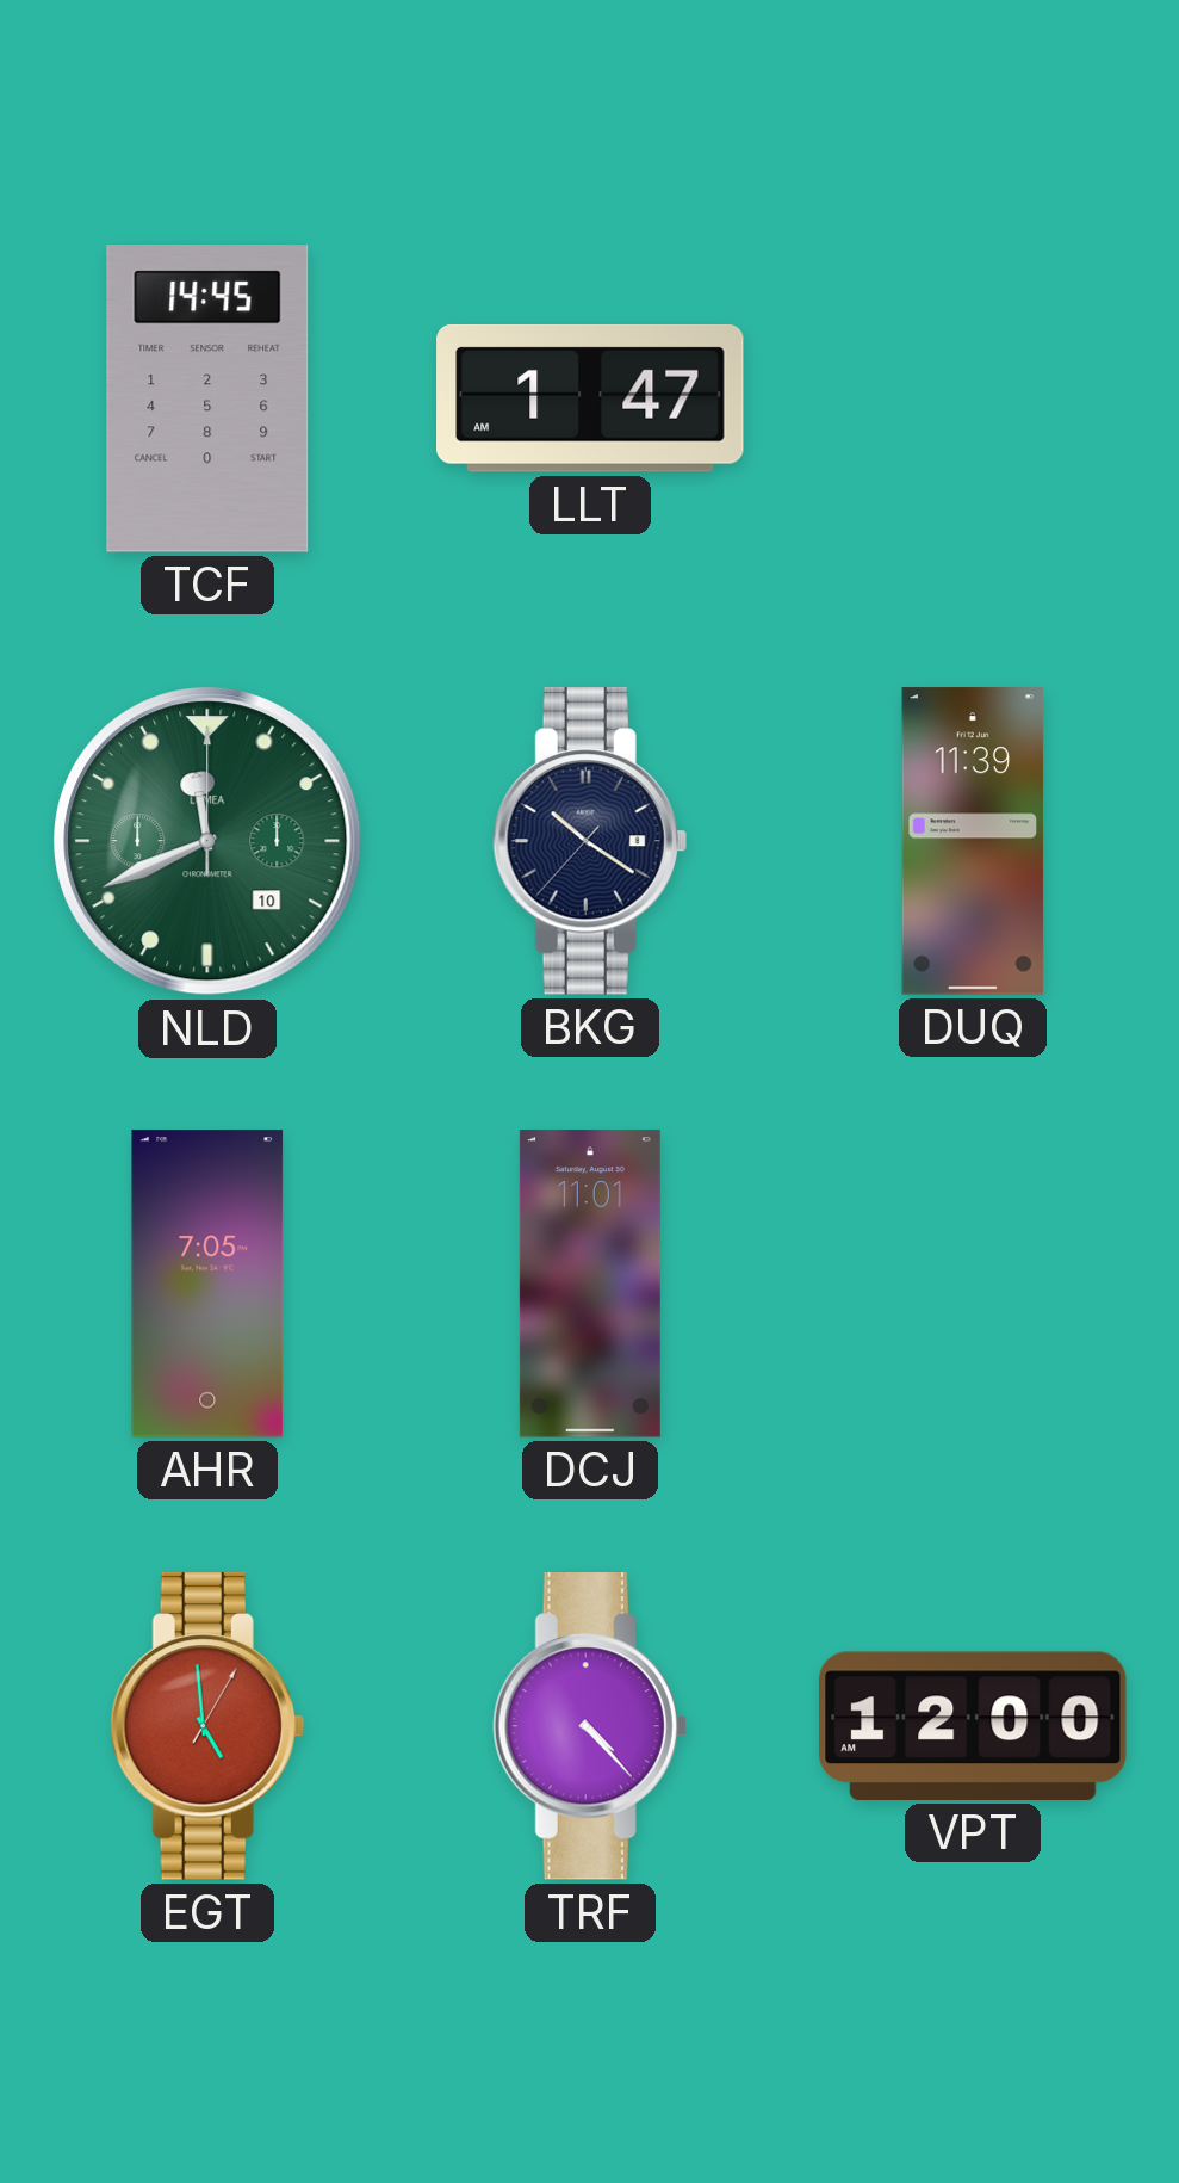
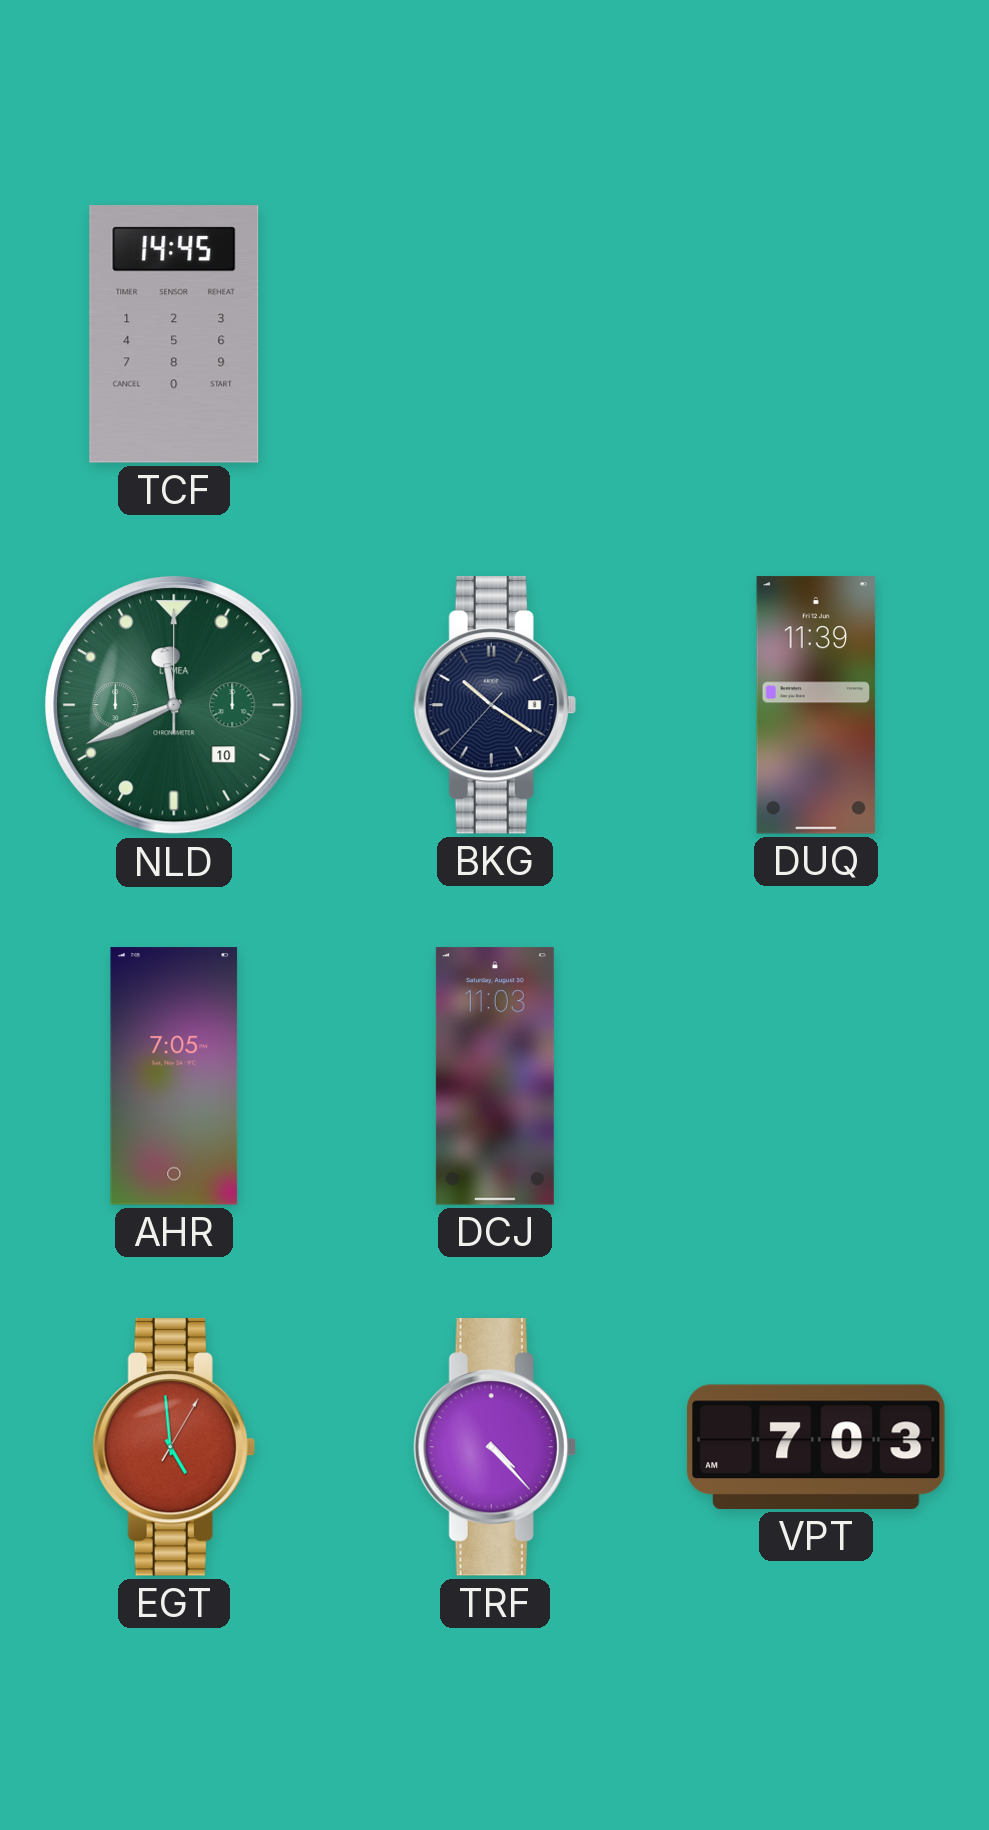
LLT: 1:47 -> none (590, 398)
DCJ: 11:01 -> 11:03 (495, 1076)
VPT: 12:00 -> 7:03 (816, 1447)
